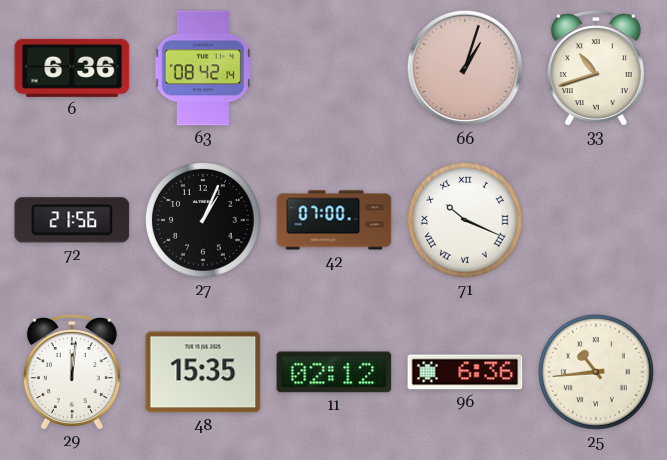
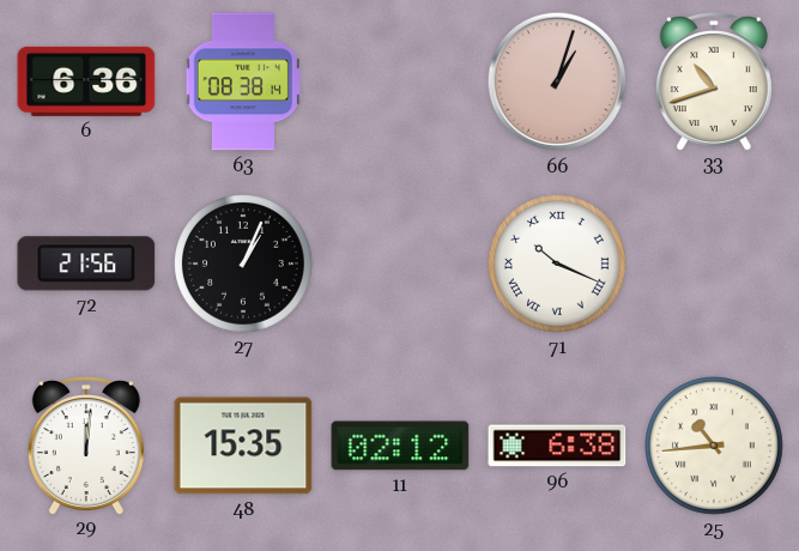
63: 08:42 -> 08:38 (242, 81)
42: 07:00 -> none (334, 220)
96: 6:36 -> 6:38 (557, 446)
